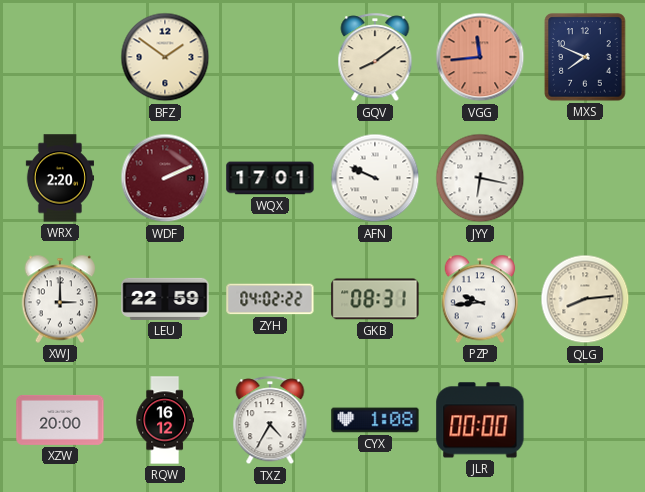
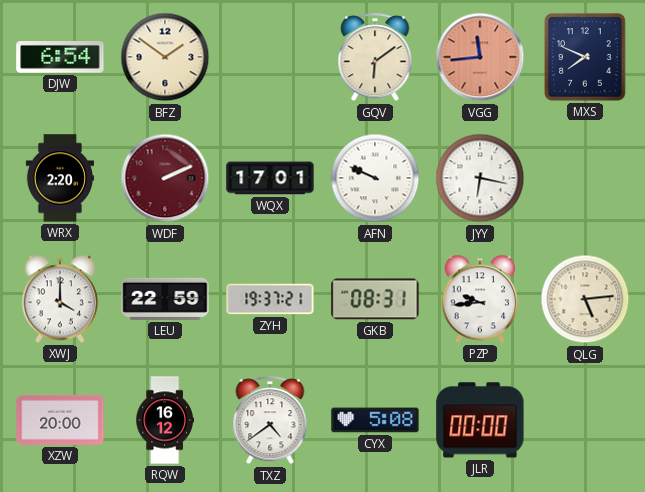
DJW: none -> 6:54 (60, 57)
GQV: 8:09 -> 6:09 (375, 58)
XWJ: 3:00 -> 4:00 (60, 299)
ZYH: 04:02 -> 19:37 (270, 299)
QLG: 8:14 -> 5:14 (585, 299)
TXZ: 4:35 -> 4:39 (270, 421)
CYX: 1:08 -> 5:08 (375, 420)
